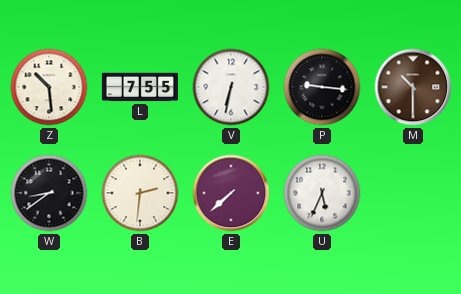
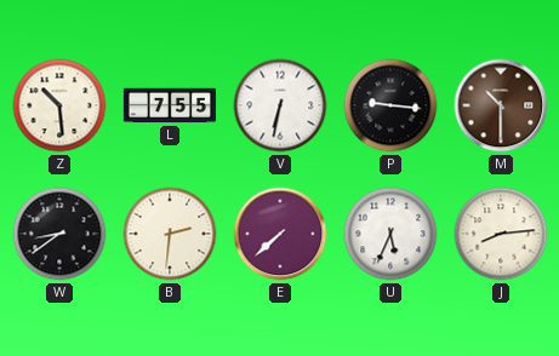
J: none -> 8:14 (501, 234)
